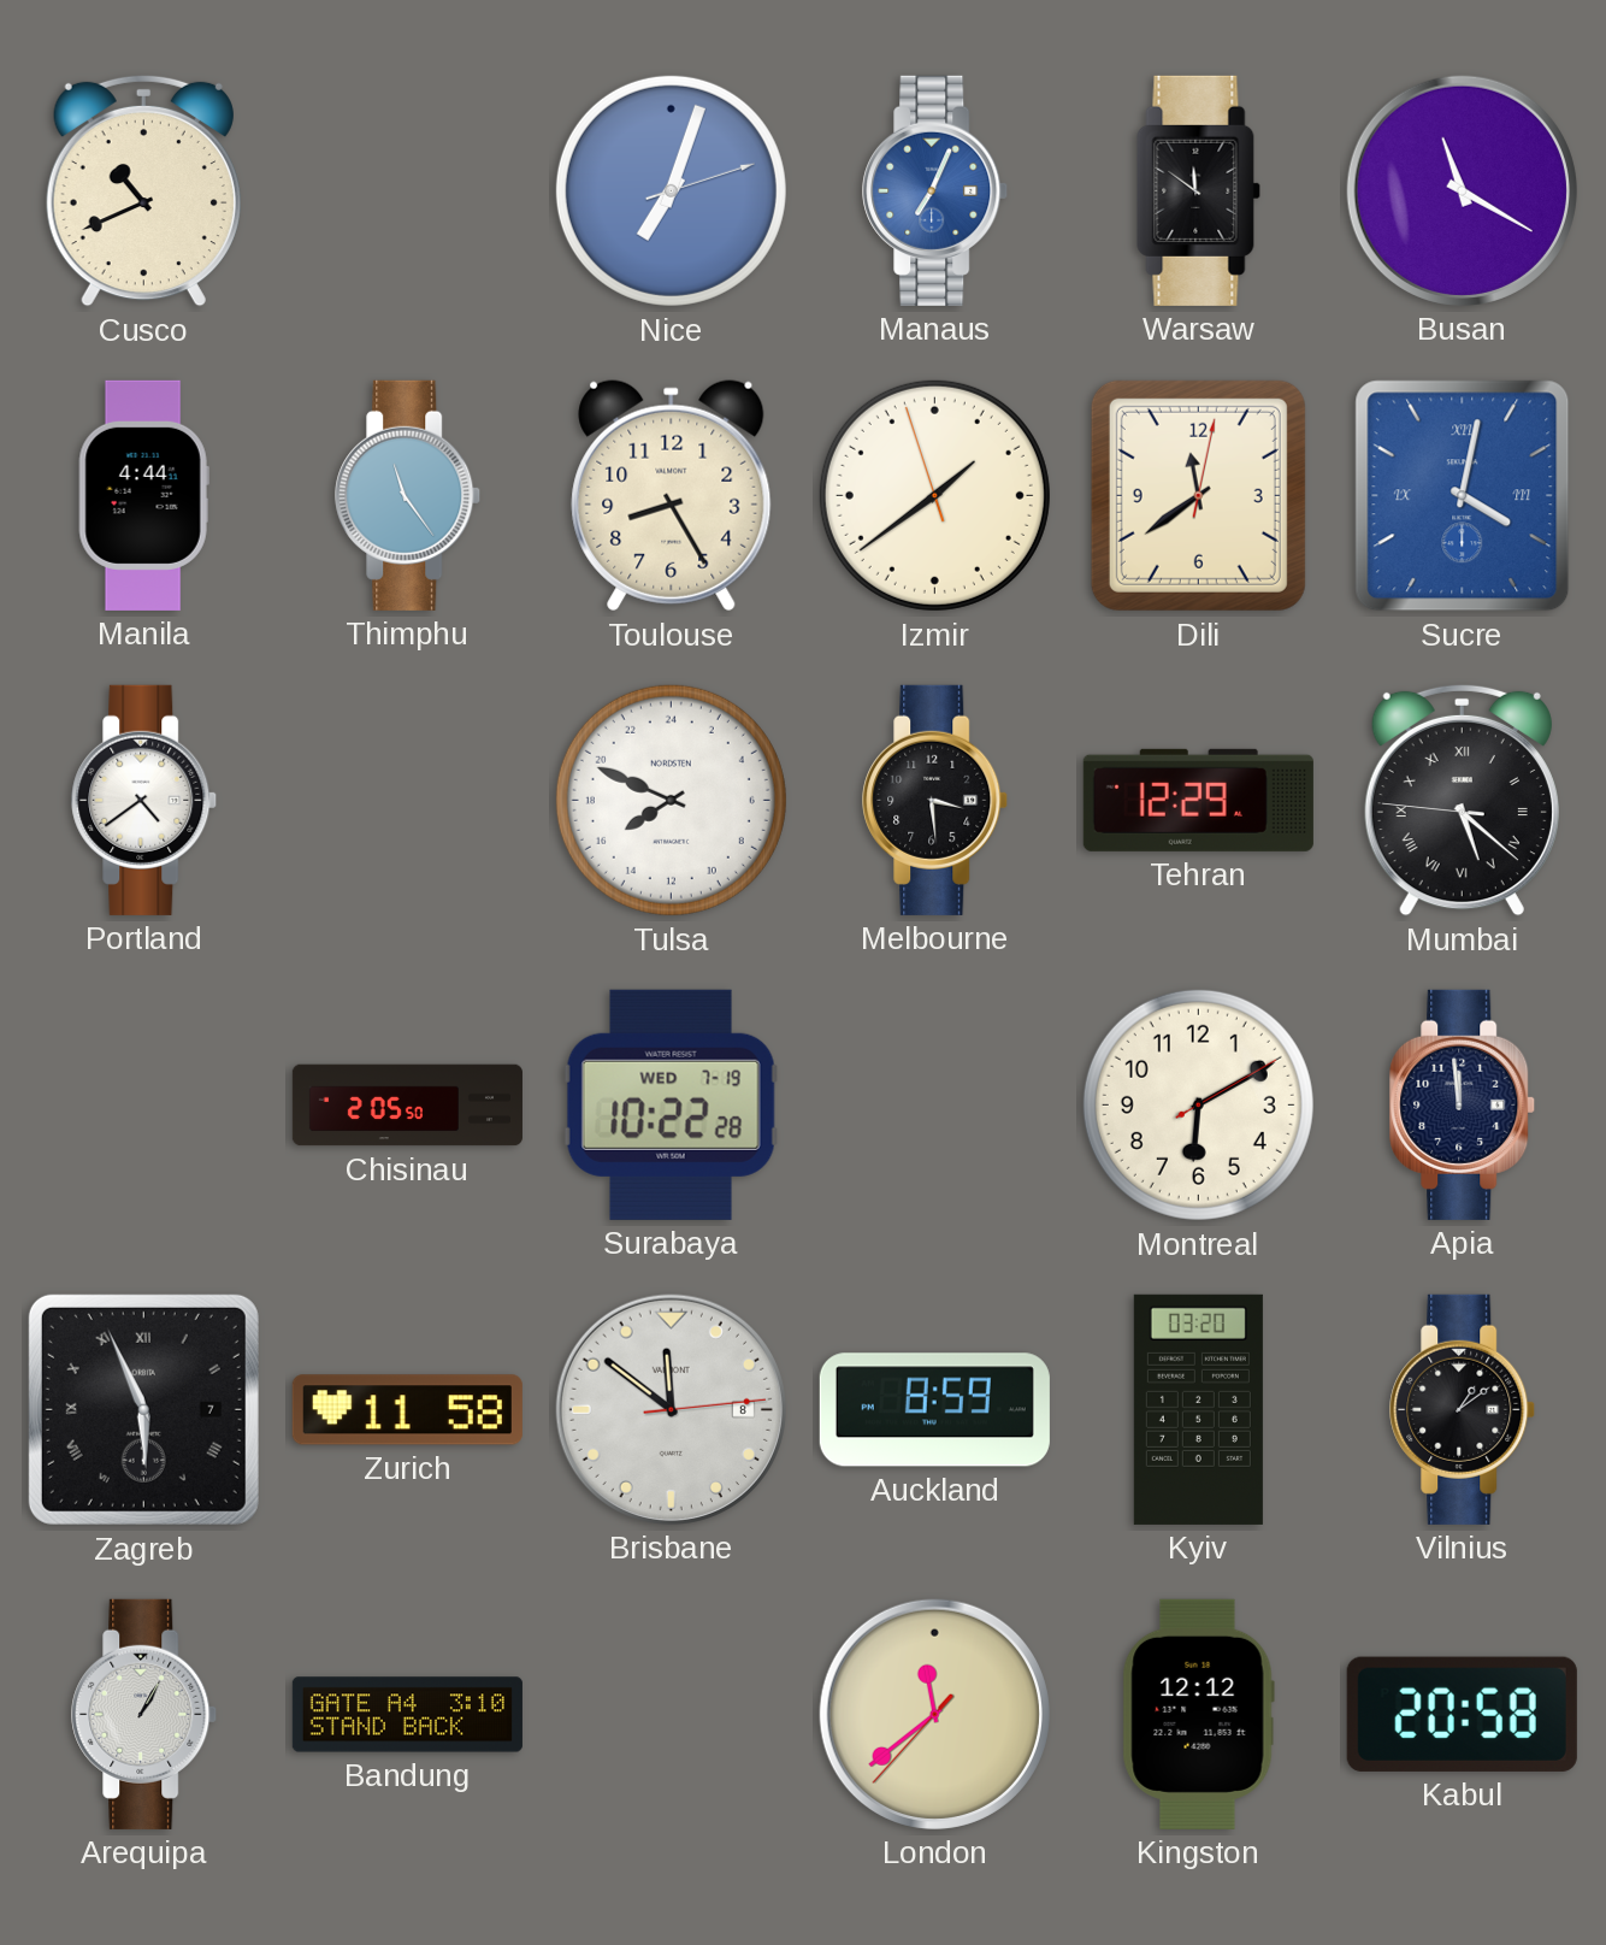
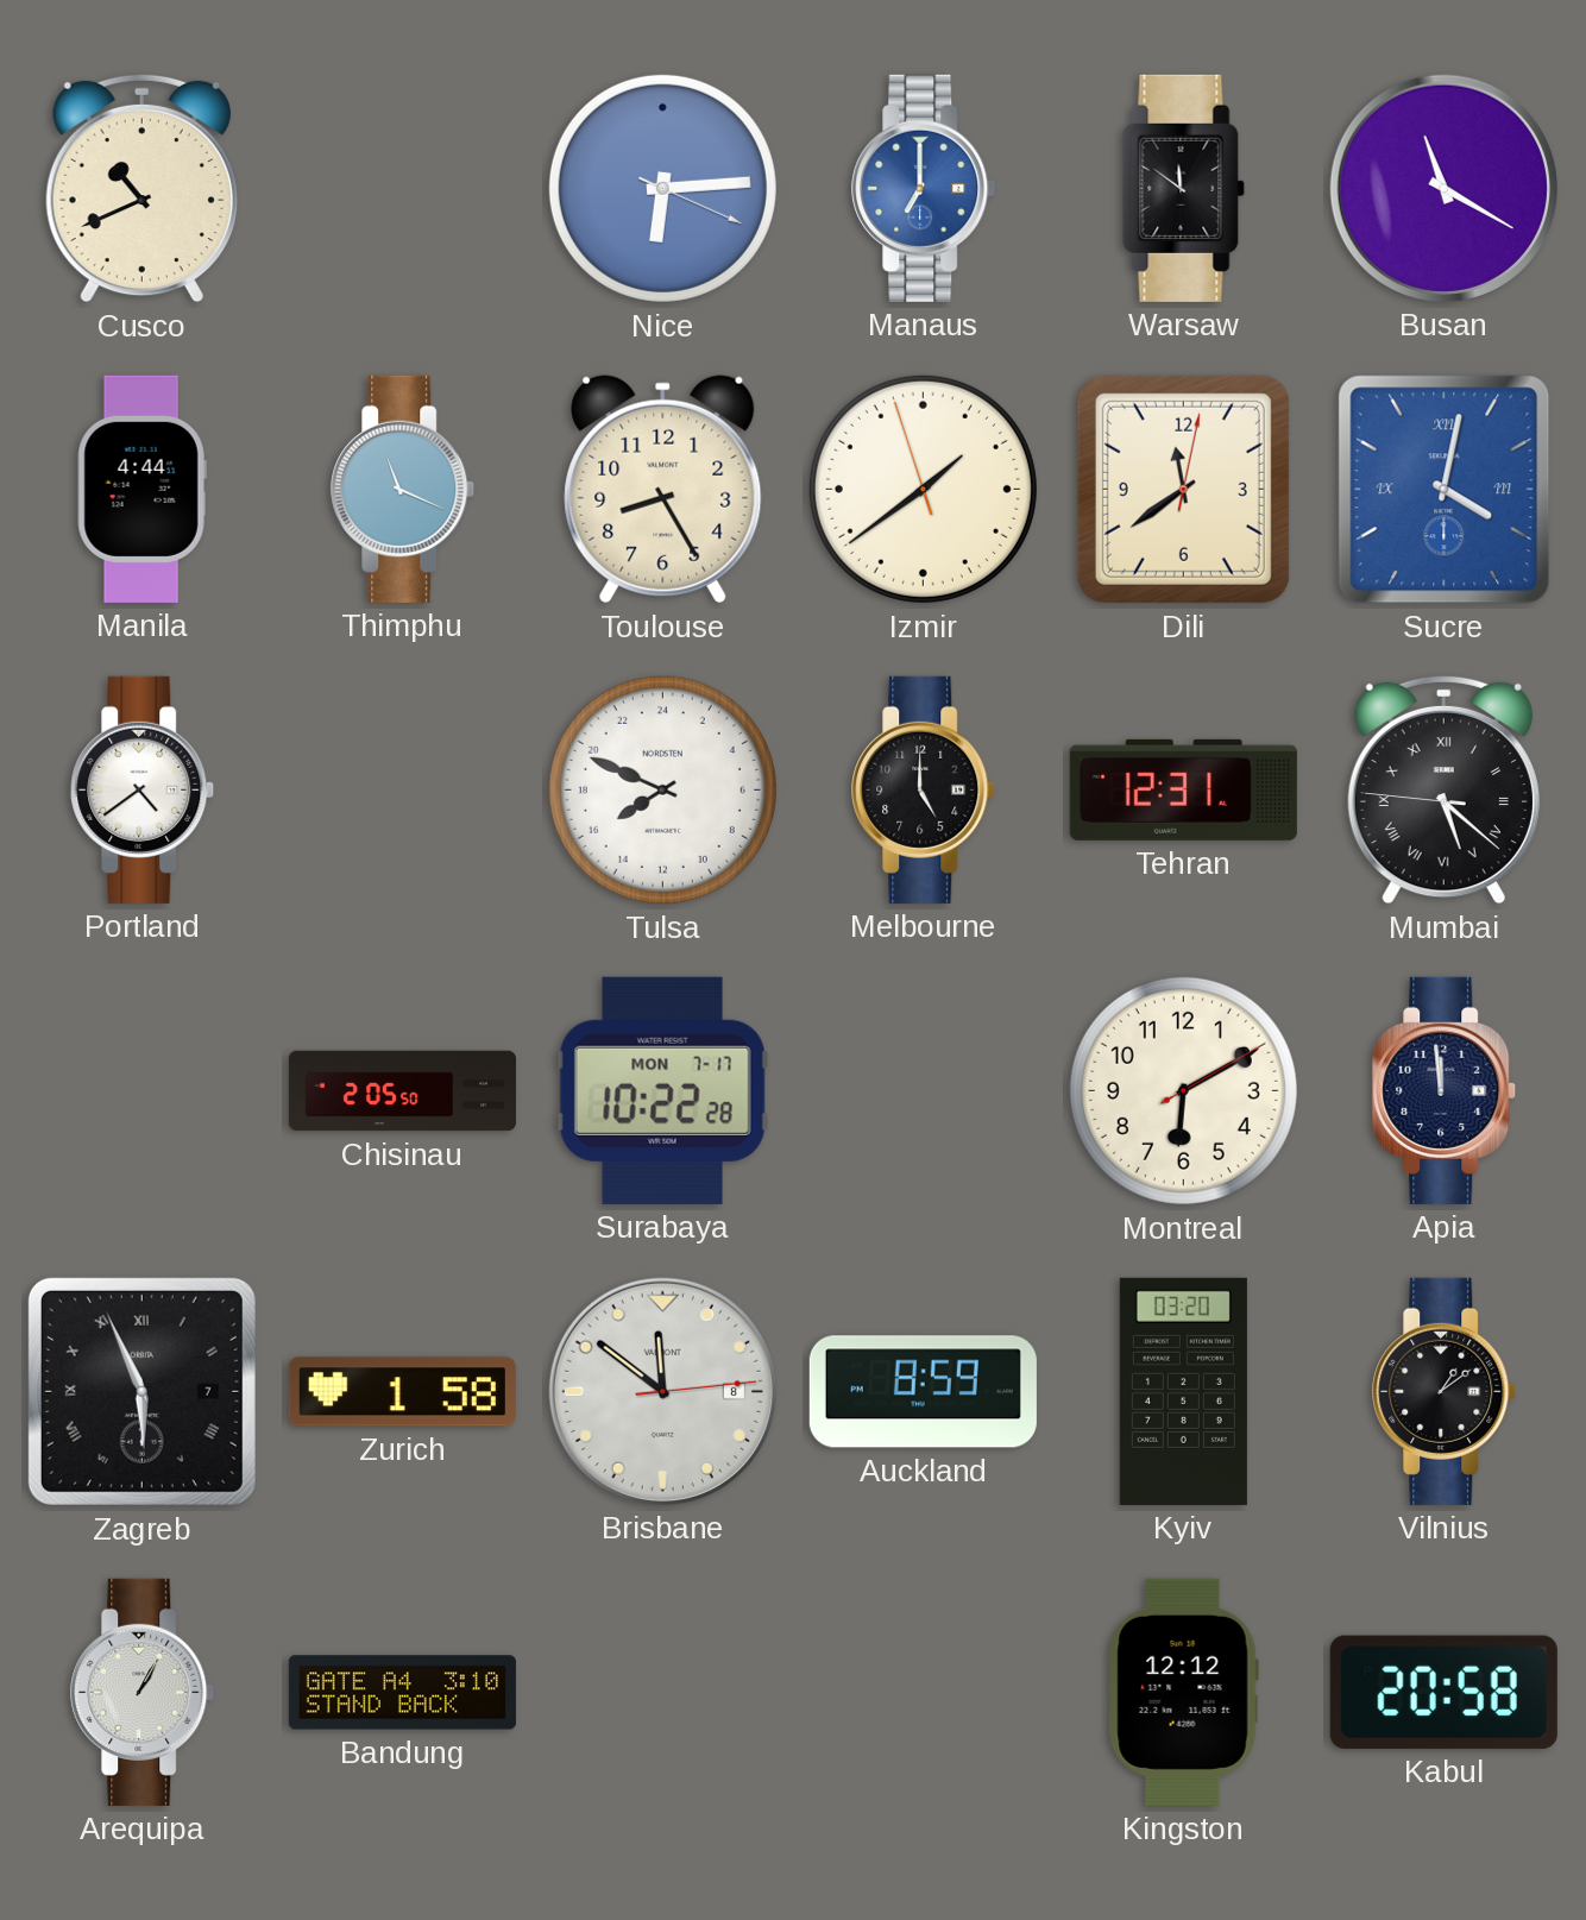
Nice: 7:03 -> 6:14 (662, 188)
Manaus: 7:04 -> 7:00 (924, 188)
Thimphu: 11:24 -> 11:19 (403, 489)
Melbourne: 3:29 -> 5:00 (924, 789)
Tehran: 12:29 -> 12:31 (1183, 789)
Surabaya date: WED 7-19 -> MON 7-17 (662, 1090)
Zurich: 11:58 -> 1:58 (402, 1392)
London: 11:38 -> none (934, 1714)
